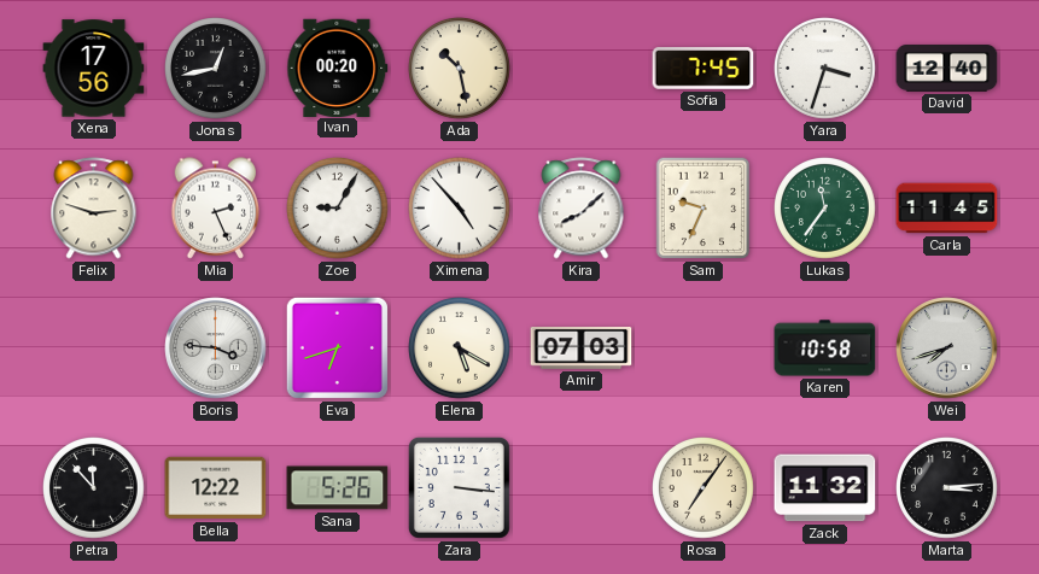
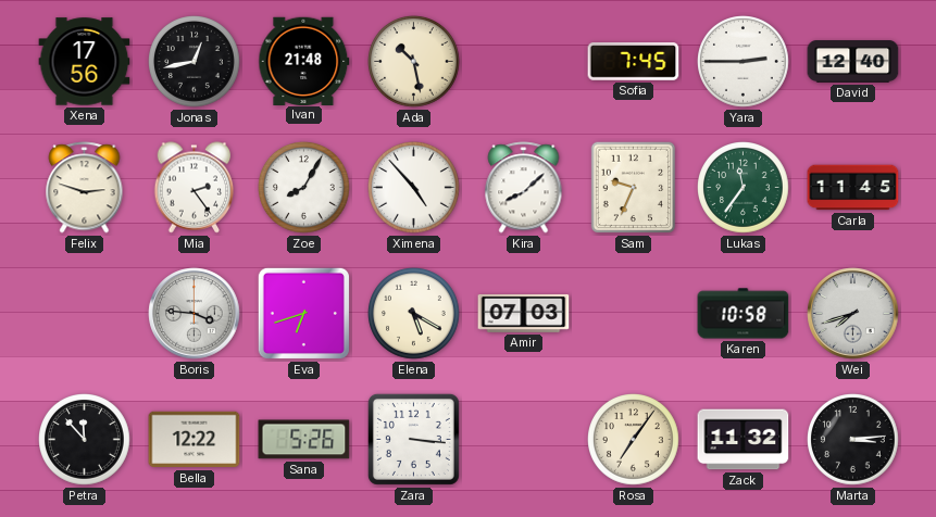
Ivan: 00:20 -> 21:48 (304, 61)
Yara: 3:33 -> 2:45 (744, 62)
Mia: 2:26 -> 2:24 (195, 188)
Zoe: 9:05 -> 8:05 (304, 188)
